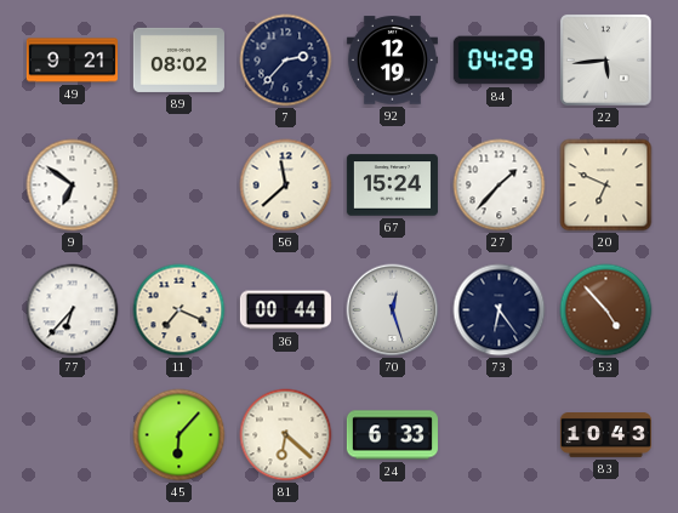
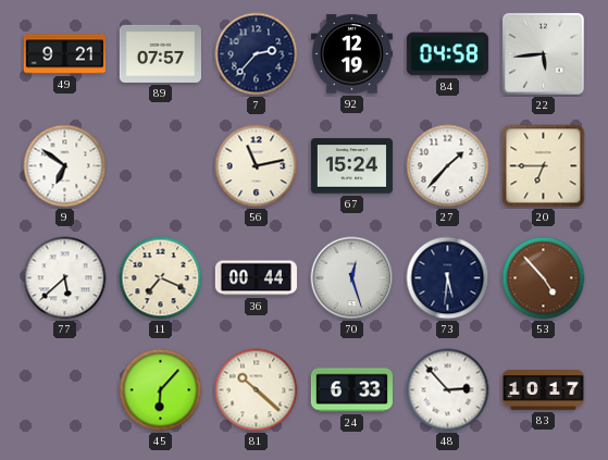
89: 08:02 -> 07:57 (160, 53)
84: 04:29 -> 04:58 (447, 54)
56: 11:38 -> 11:13 (257, 166)
20: 6:49 -> 6:45 (544, 166)
77: 6:37 -> 5:38 (65, 278)
73: 6:24 -> 5:31 (448, 278)
81: 6:22 -> 10:22 (257, 390)
48: none -> 2:53 (448, 390)
83: 10:43 -> 10:17 (543, 390)
